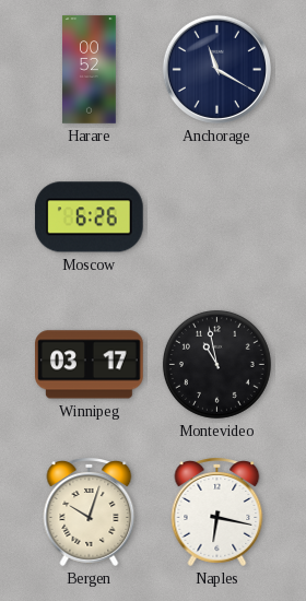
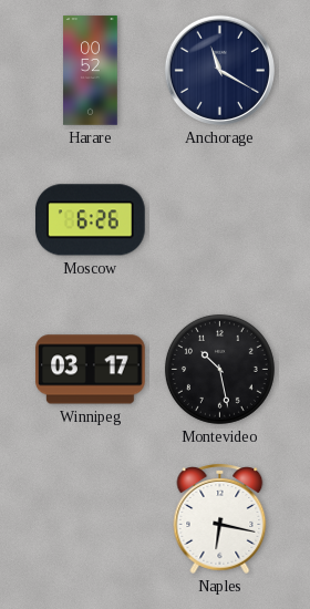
Montevideo: 10:58 -> 10:28 (219, 369)
Bergen: 10:03 -> none (90, 511)
